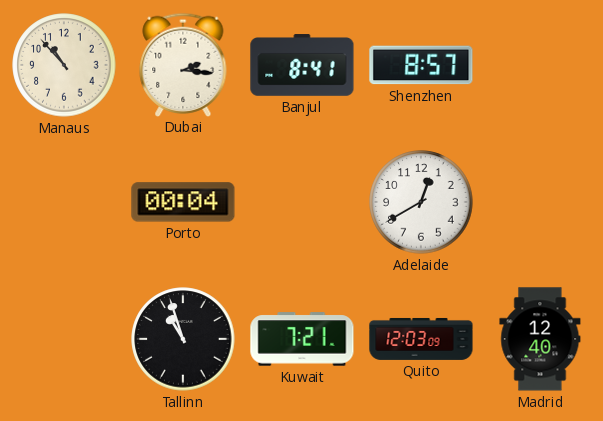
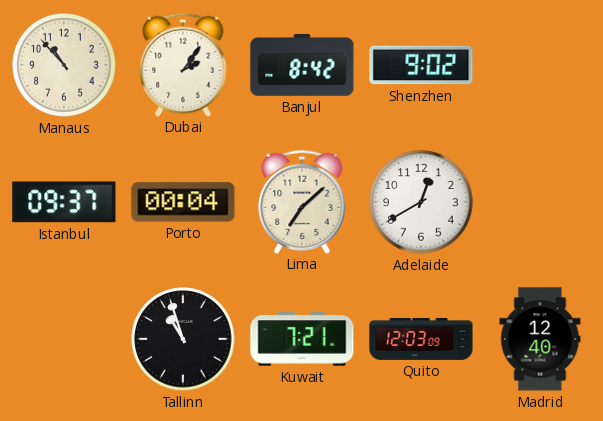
Dubai: 2:16 -> 2:06 (183, 64)
Banjul: 8:41 -> 8:42 (302, 65)
Shenzhen: 8:57 -> 9:02 (421, 65)
Istanbul: none -> 09:37 (64, 202)
Lima: none -> 7:08 (302, 201)
